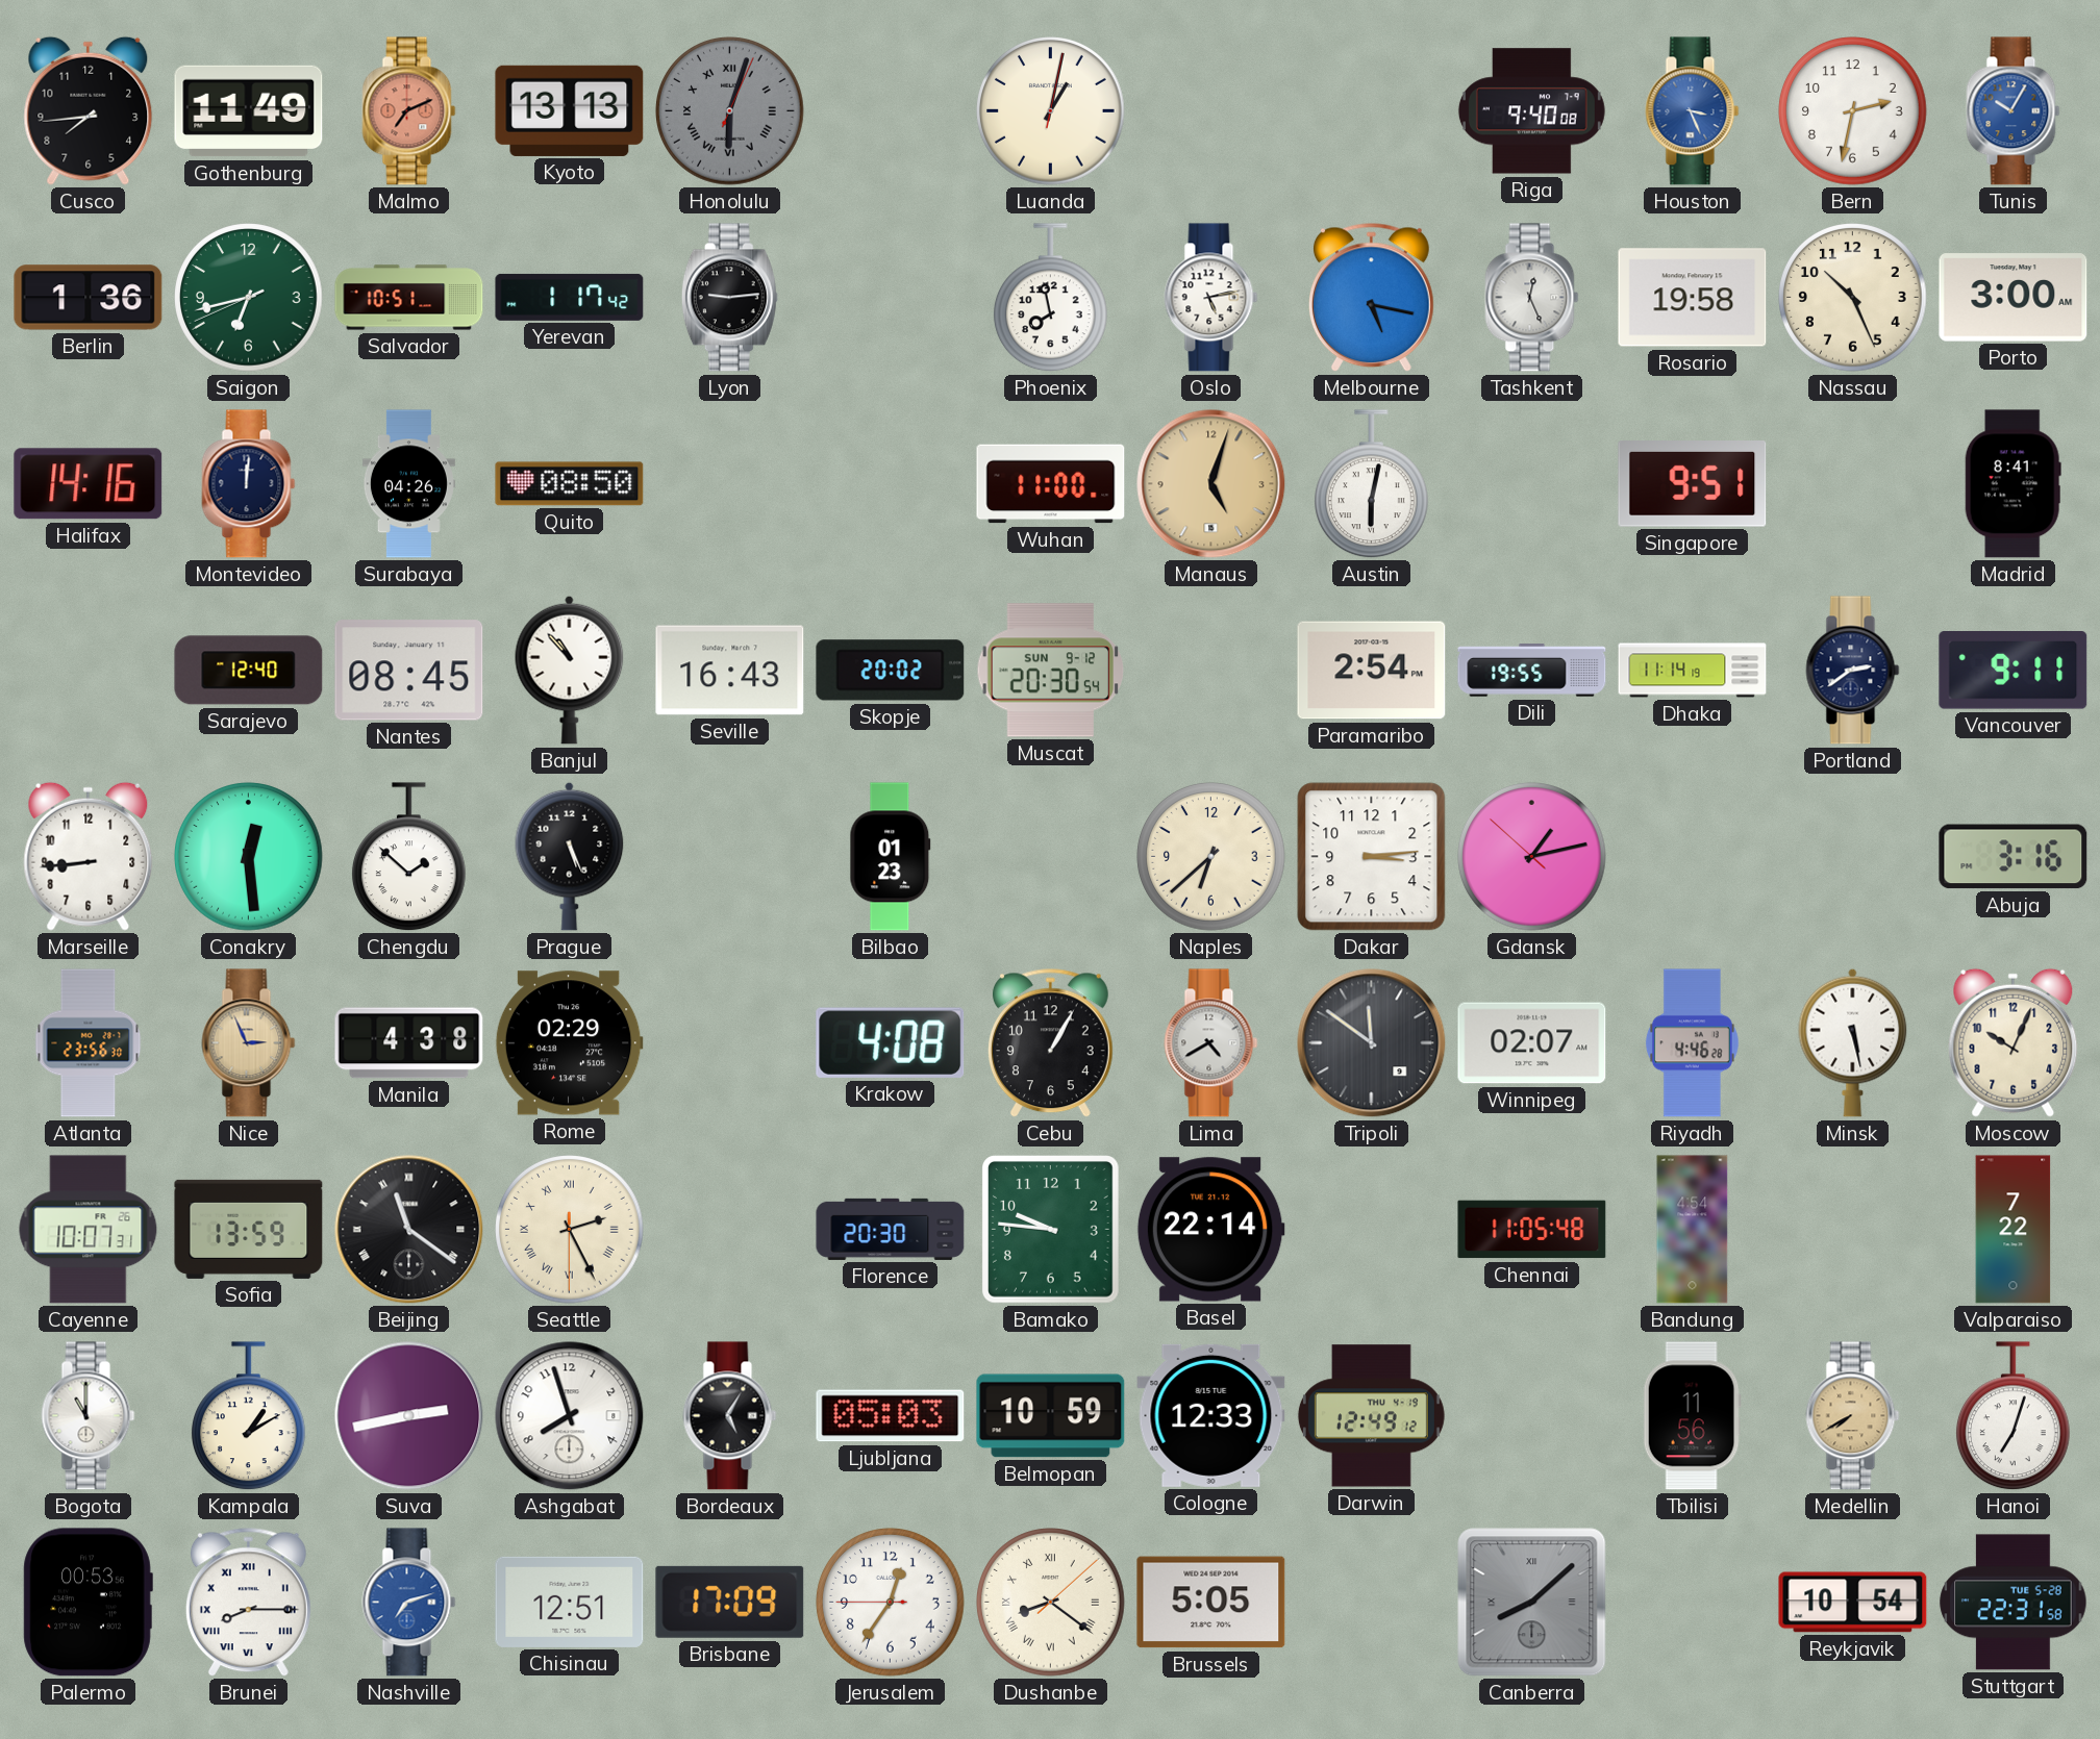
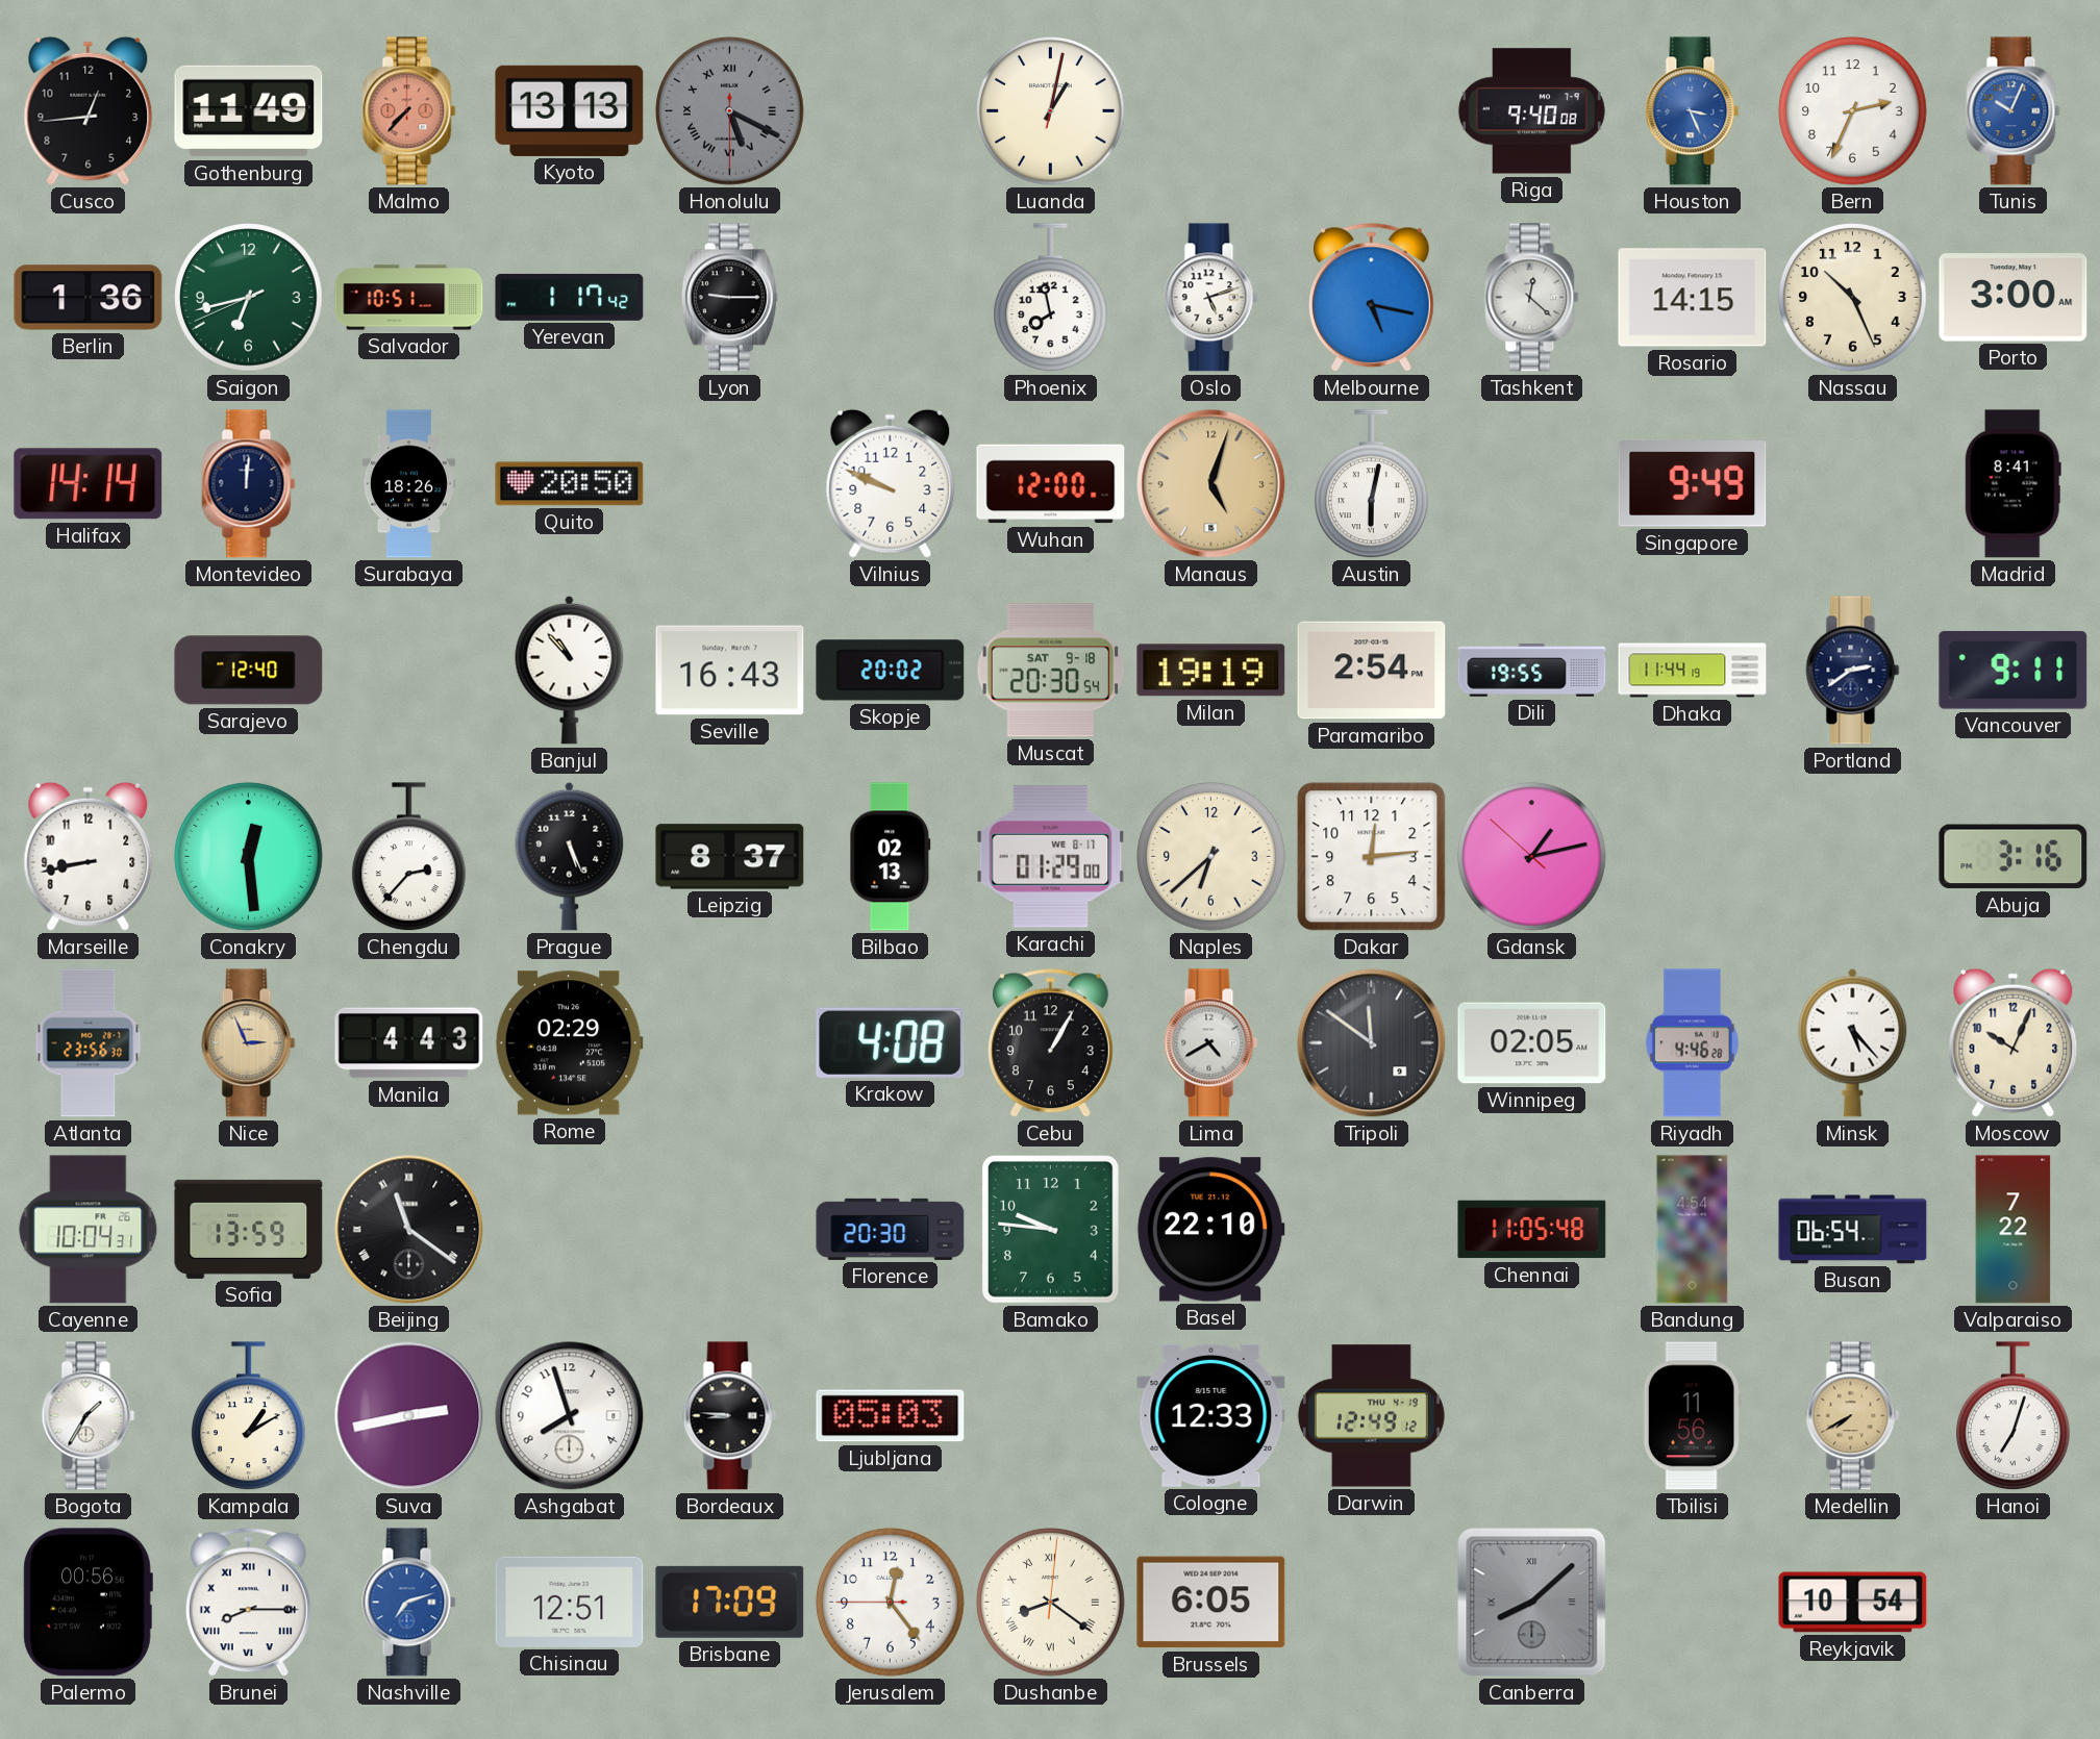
Cusco: 7:44 -> 12:44 (89, 110)
Malmo: 7:11 -> 7:37 (409, 111)
Honolulu: 6:03 -> 5:19 (730, 111)
Bern: 2:32 -> 2:34 (1853, 111)
Tunis: 10:05 -> 10:04 (2014, 111)
Lyon: 9:14 -> 9:15 (729, 298)
Oslo: 5:13 -> 5:12 (1211, 298)
Tashkent: 12:26 -> 12:22 (1532, 298)
Rosario: 19:58 -> 14:15 (1693, 298)
Halifax: 14:16 -> 14:14 (89, 484)
Surabaya: 04:26 -> 18:26 (408, 484)
Quito: 08:50 -> 20:50 (570, 484)
Vilnius: none -> 9:49 (891, 483)
Wuhan: 11:00 -> 12:00 (1051, 484)
Singapore: 9:51 -> 9:49 (1693, 484)
Nantes: 08:45 -> none (409, 671)
Muscat date: SUN 9-12 -> SAT 9-18 (1051, 671)
Milan: none -> 19:19 (1211, 671)
Dhaka: 11:14 -> 11:44 (1693, 671)
Marseille: 8:44 -> 8:43 (89, 856)
Chengdu: 1:52 -> 2:37 (409, 857)
Leipzig: none -> 8:37 (730, 857)
Bilbao: 01:23 -> 02:13 (891, 857)
Karachi: none -> 01:29 (1051, 857)
Dakar: 3:14 -> 12:14 (1372, 857)
Manila: 4:38 -> 4:43 (409, 1043)
Winnipeg: 02:07 -> 02:05 (1532, 1043)
Minsk: 5:28 -> 5:23 (1853, 1042)
Cayenne: 10:07 -> 10:04 (89, 1230)
Seattle: 2:25 -> none (570, 1230)
Basel: 22:14 -> 22:10 (1210, 1230)
Busan: none -> 06:54 (1853, 1230)
Bogota: 11:00 -> 1:35 (89, 1416)
Bordeaux: 5:05 -> 8:46 (730, 1416)
Belmopan: 10:59 -> none (1051, 1416)
Palermo: 00:53 -> 00:56 (87, 1603)
Jerusalem: 12:35 -> 12:23 (891, 1603)
Dushanbe: 8:21:08 -> 8:21:01 (1051, 1603)
Brussels: 5:05 -> 6:05 (1211, 1603)
Stuttgart: 22:31 -> none (2014, 1603)
